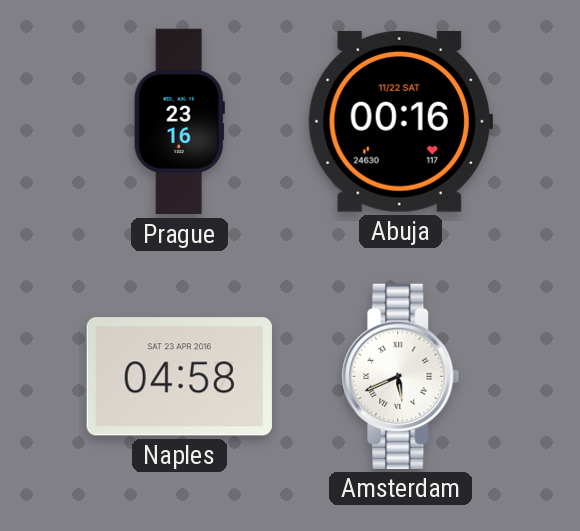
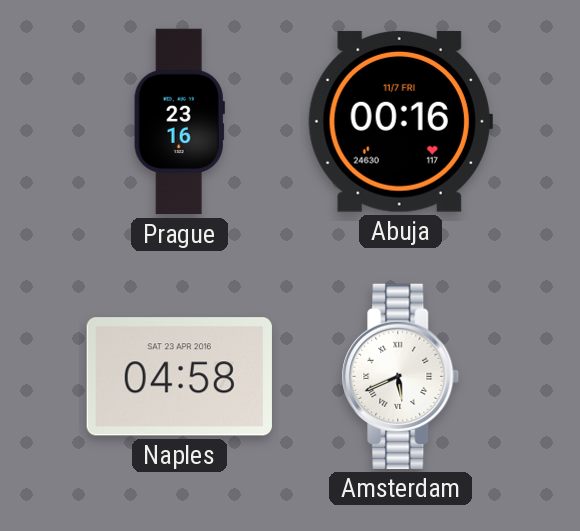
Abuja date: 11/22 SAT -> 11/7 FRI (400, 121)
